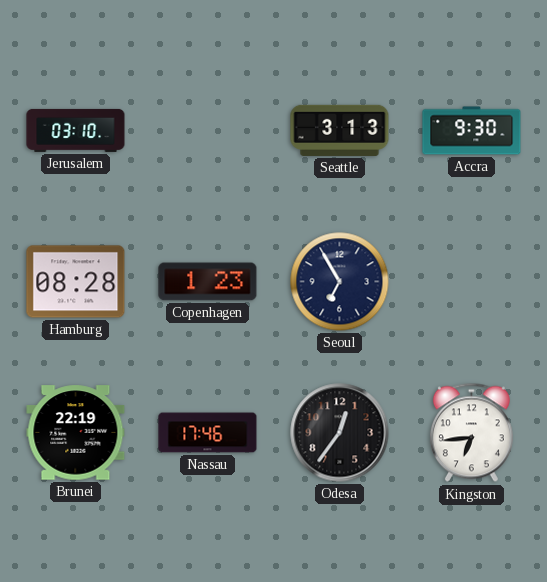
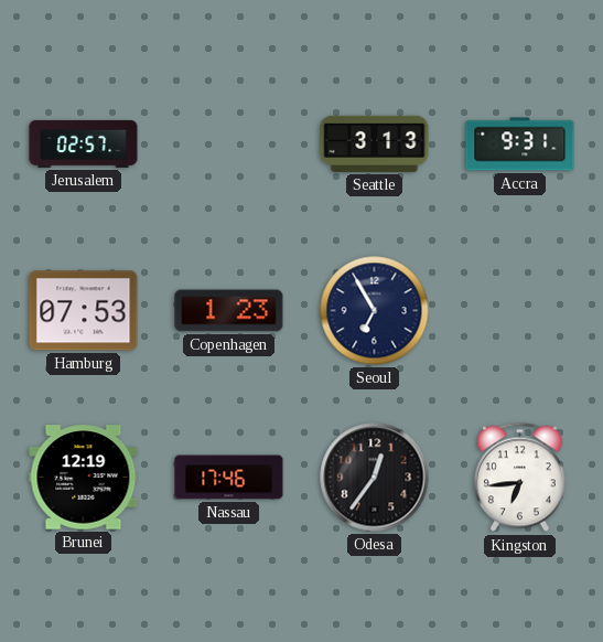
Jerusalem: 03:10 -> 02:57 (84, 143)
Accra: 9:30 -> 9:31 (520, 145)
Hamburg: 08:28 -> 07:53 (84, 311)
Brunei: 22:19 -> 12:19 (84, 478)
